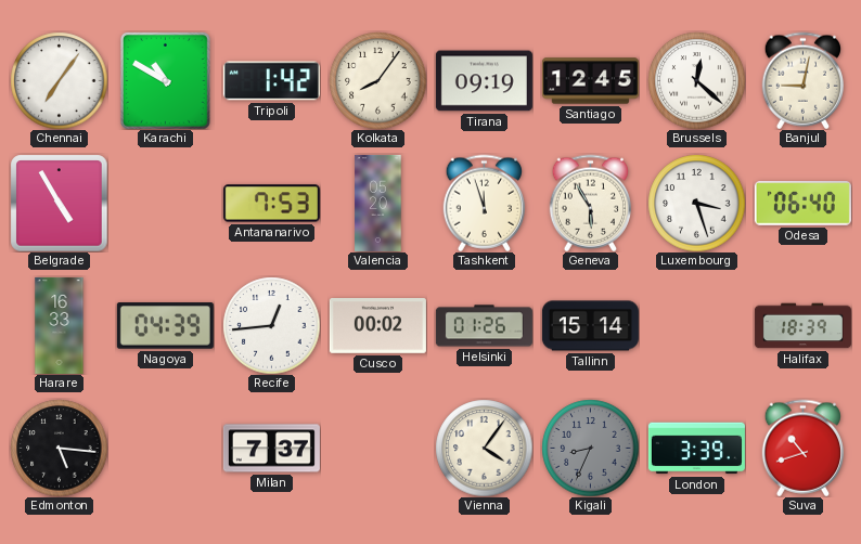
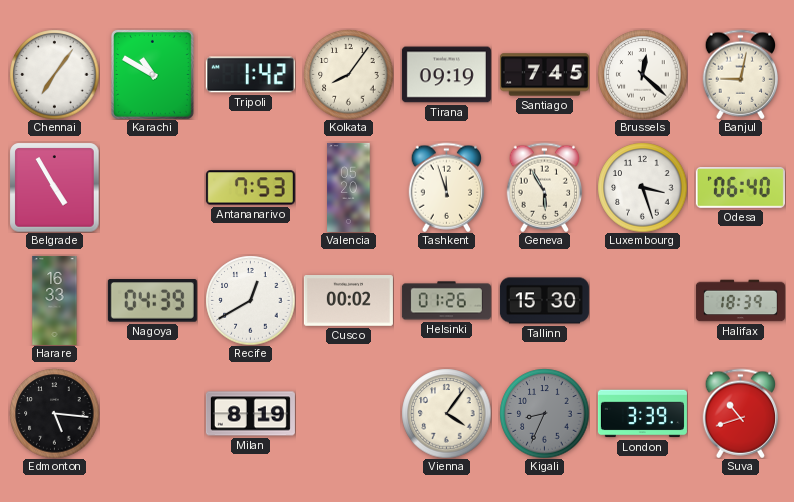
Santiago: 12:45 -> 7:45 (544, 75)
Recife: 12:44 -> 12:40 (250, 300)
Tallinn: 15:14 -> 15:30 (544, 301)
Milan: 7:37 -> 8:19 (250, 414)
